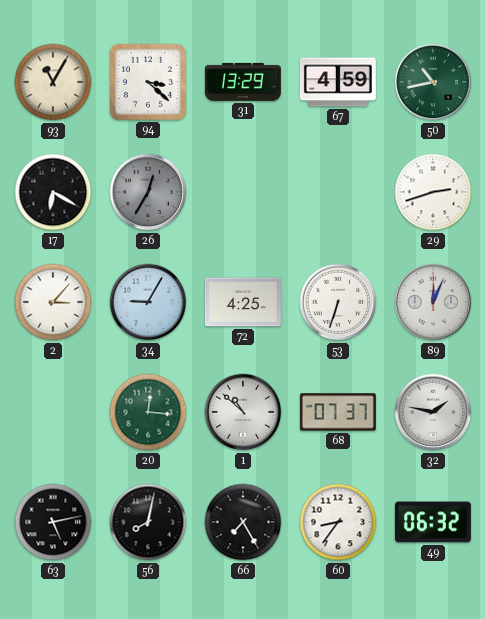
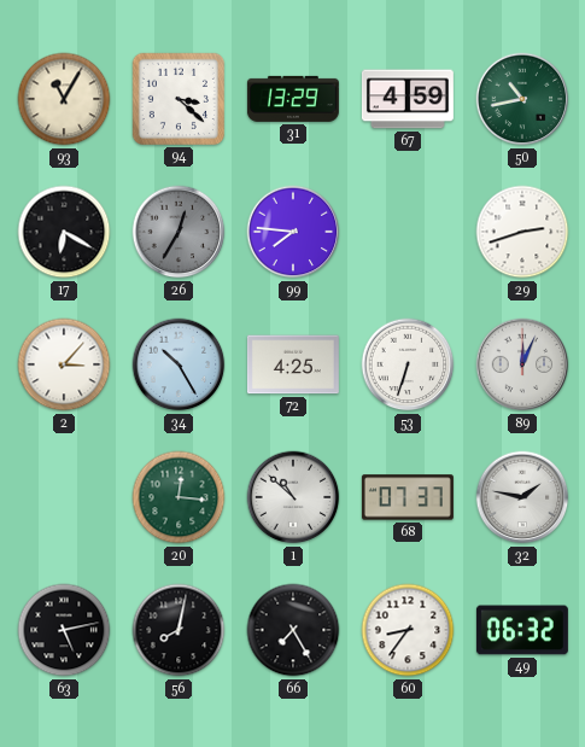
99: none -> 7:46 (293, 232)
34: 9:05 -> 10:25 (179, 364)
